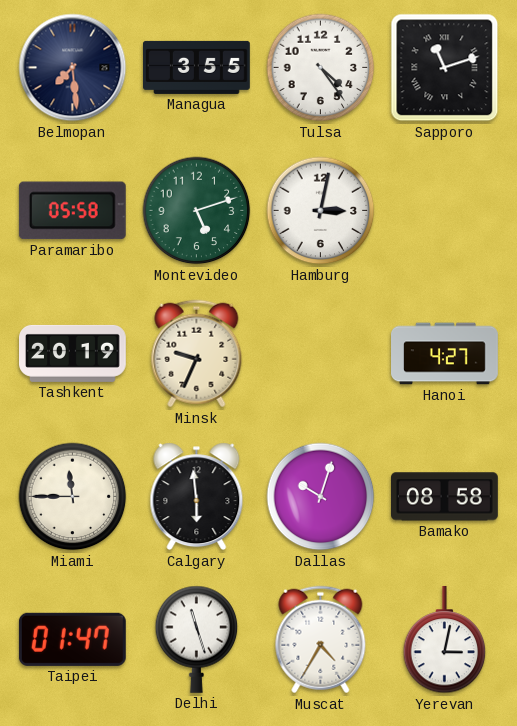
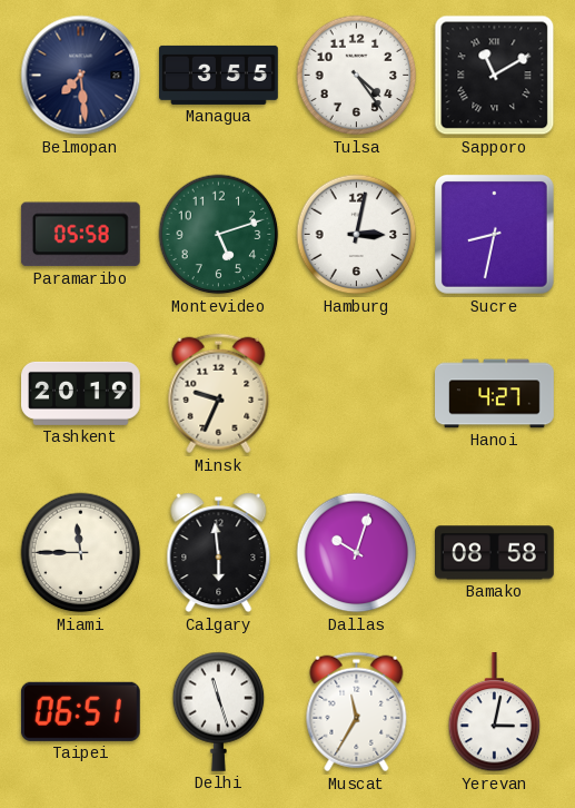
Sapporo: 11:12 -> 11:10 (495, 76)
Sucre: none -> 8:32 (494, 234)
Taipei: 01:47 -> 06:51 (80, 711)
Muscat: 4:35 -> 11:35 (357, 712)
